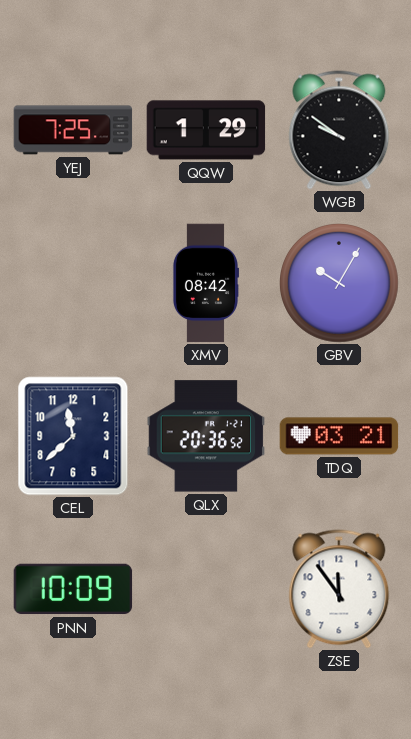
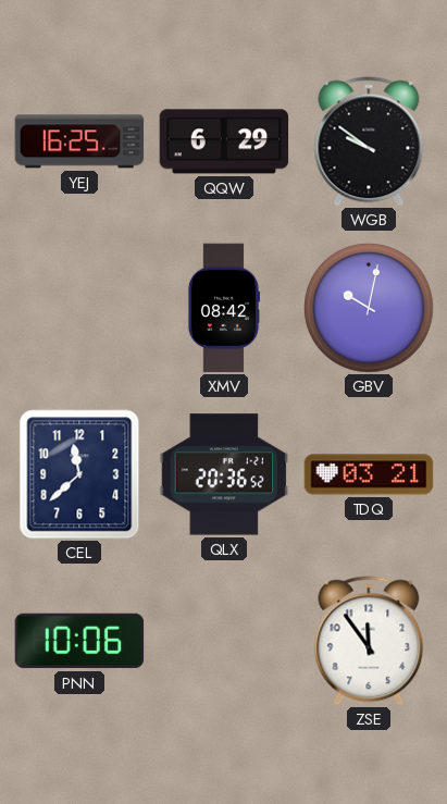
YEJ: 7:25 -> 16:25 (79, 141)
QQW: 1:29 -> 6:29 (224, 141)
GBV: 10:05 -> 10:02 (370, 309)
PNN: 10:09 -> 10:06 (79, 641)
